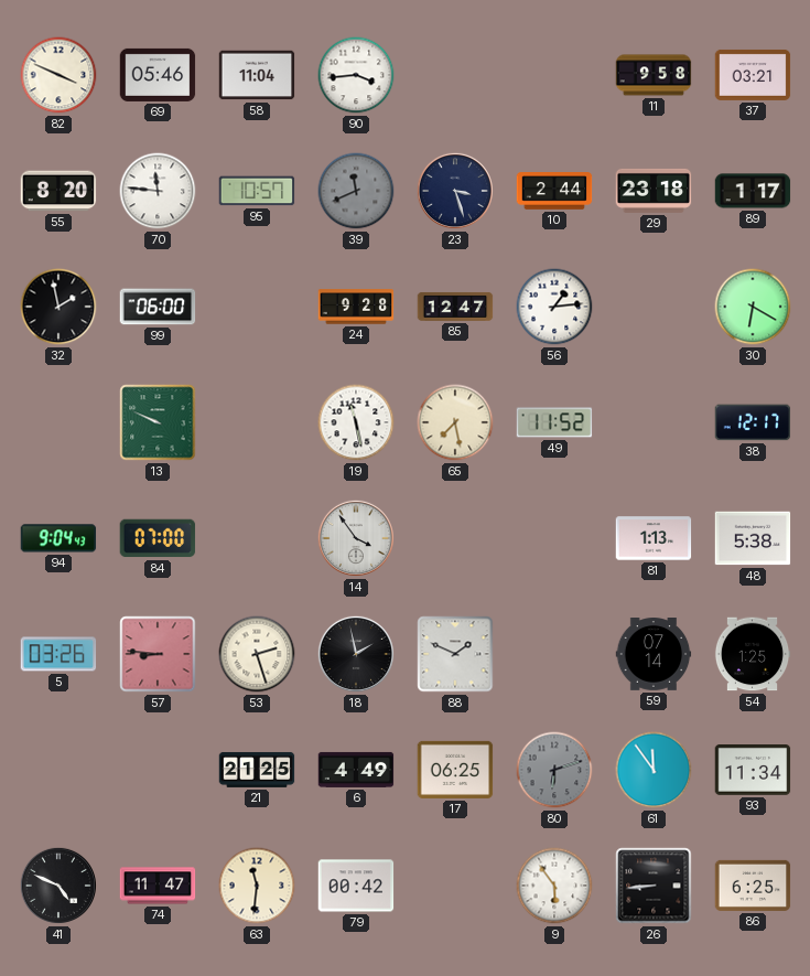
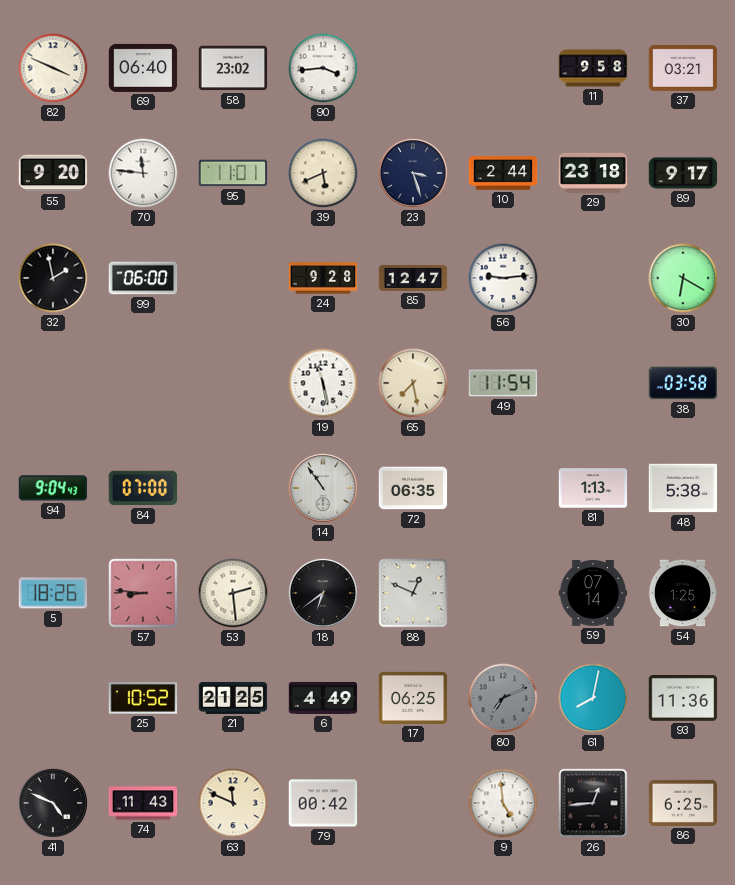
69: 05:46 -> 06:40 (143, 68)
58: 11:04 -> 23:02 (233, 68)
55: 8:20 -> 9:20 (53, 173)
95: 10:57 -> 11:01 (233, 173)
39: 11:41 -> 5:41 (323, 173)
39 dial: grey -> cream (323, 173)
89: 1:17 -> 9:17 (683, 173)
56: 1:14 -> 9:14 (503, 278)
13: 9:49 -> none (158, 422)
49: 11:52 -> 11:54 (503, 383)
38: 12:17 -> 03:58 (683, 383)
14: 3:54 -> 10:54 (323, 488)
72: none -> 06:35 (413, 488)
5: 03:26 -> 18:26 (53, 593)
53: 2:27 -> 2:29 (233, 593)
18: 1:58 -> 6:39 (323, 593)
88: 1:49 -> 12:49 (413, 593)
25: none -> 10:52 (143, 698)
80: 6:12 -> 7:11 (503, 698)
61: 11:54 -> 8:02 (593, 698)
93: 11:34 -> 11:36 (683, 699)
74: 11:47 -> 11:43 (143, 803)
63: 11:31 -> 11:49 (233, 803)
9: 5:54 -> 4:59 (503, 803)
26: 8:44 -> 12:44 (593, 803)
